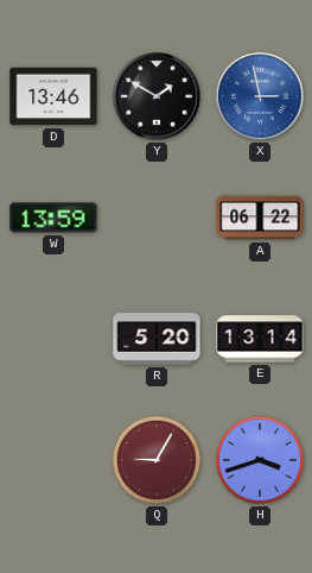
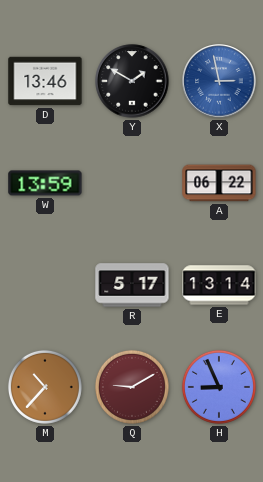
R: 5:20 -> 5:17 (132, 285)
M: none -> 10:37 (45, 387)
Q: 9:05 -> 9:10 (132, 387)
H: 3:42 -> 8:56 (219, 387)
